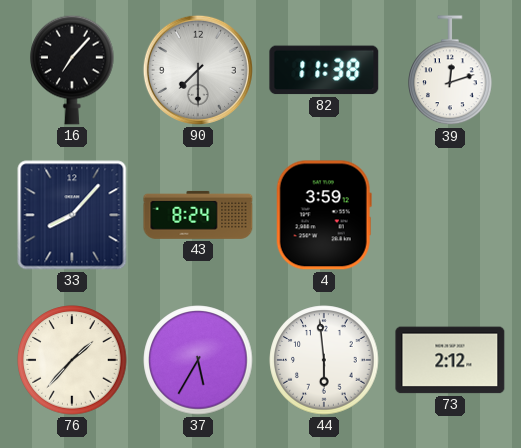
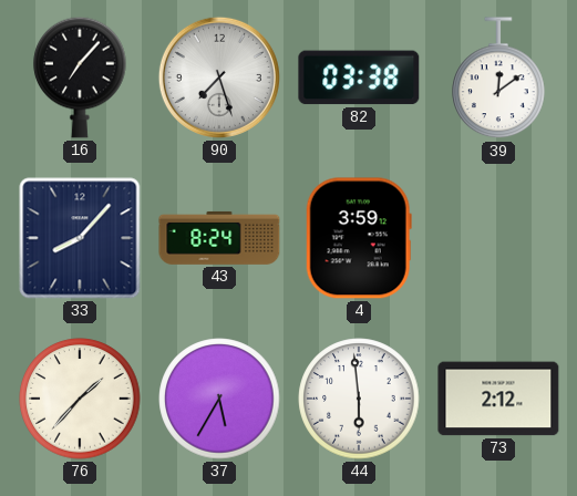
90: 7:30 -> 7:27 (219, 77)
82: 11:38 -> 03:38 (359, 77)
39: 12:12 -> 12:09 (498, 79)
